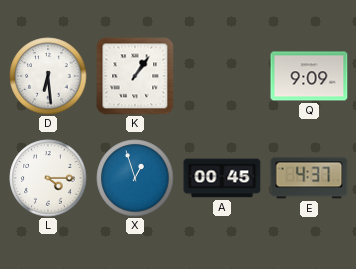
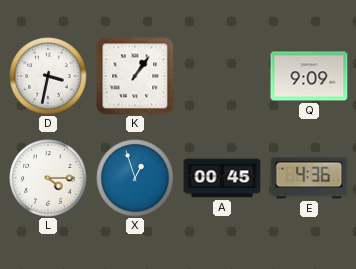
D: 6:29 -> 3:32 (48, 76)
E: 4:37 -> 4:36 (309, 178)
